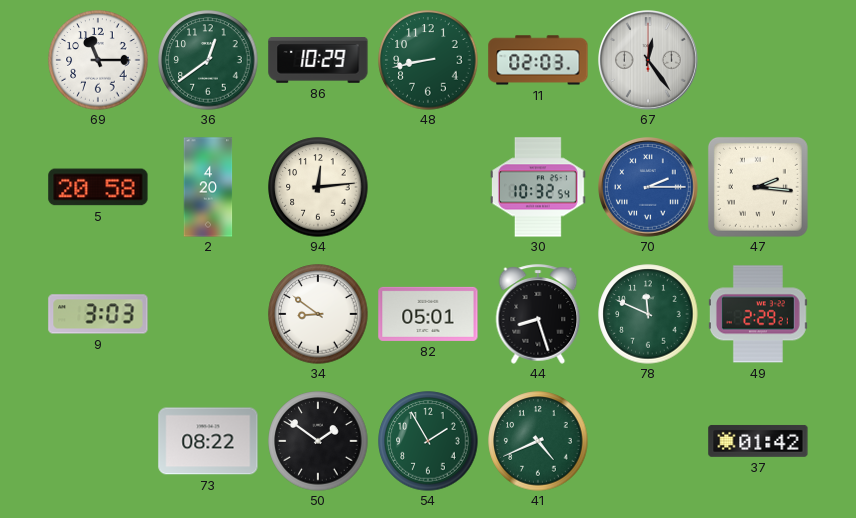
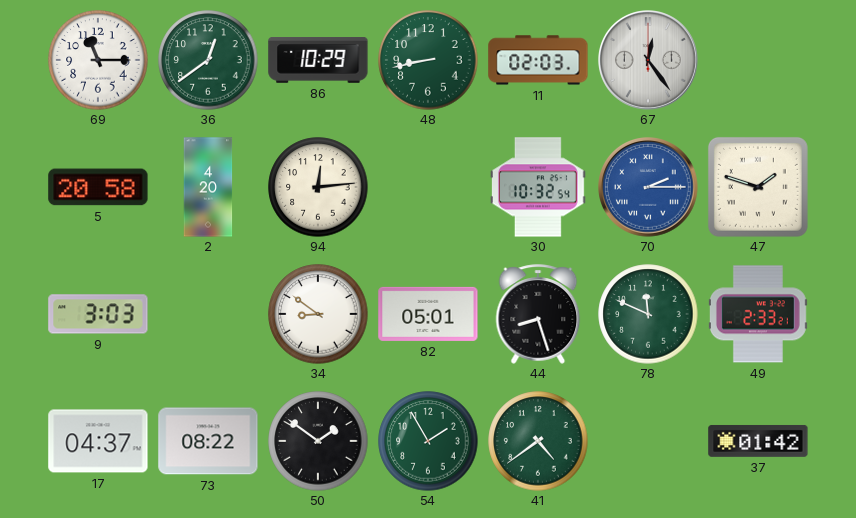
47: 2:16 -> 1:48 (758, 187)
49: 2:29 -> 2:33 (758, 314)
17: none -> 04:37 (98, 441)
41: 4:41 -> 4:39 (538, 441)
